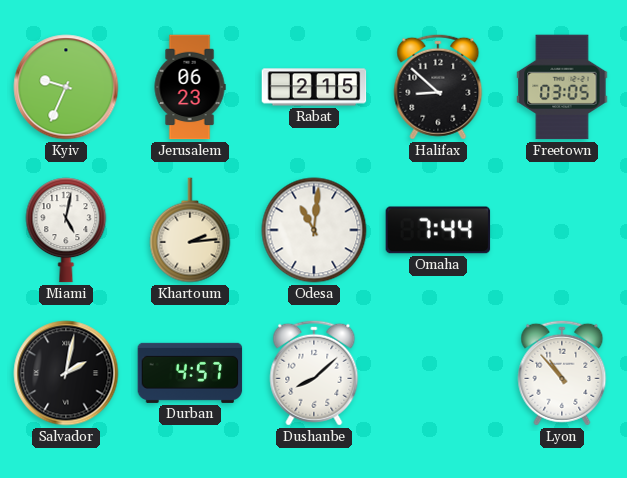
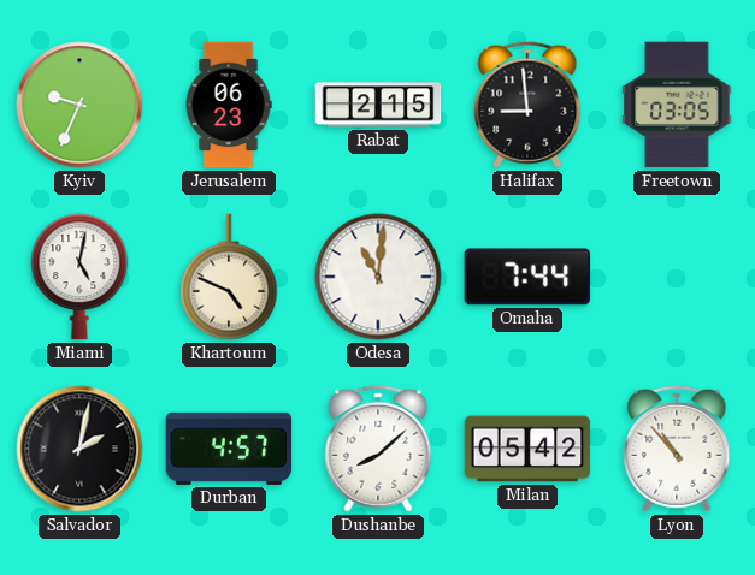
Halifax: 8:52 -> 8:59 (527, 105)
Khartoum: 2:14 -> 4:49 (229, 277)
Milan: none -> 05:42 (527, 449)
